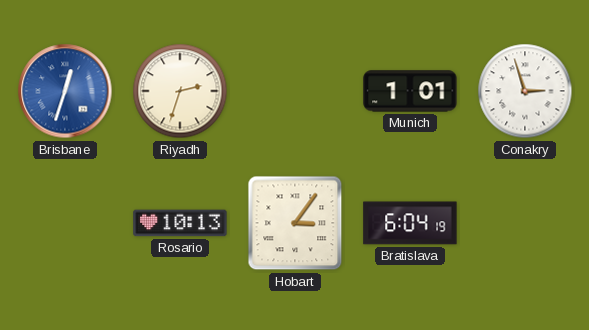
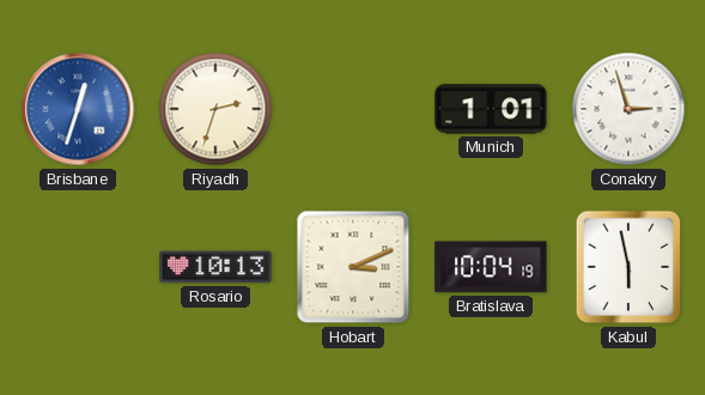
Hobart: 3:06 -> 3:11 (353, 267)
Bratislava: 6:04 -> 10:04 (491, 267)
Kabul: none -> 5:58 (628, 267)
